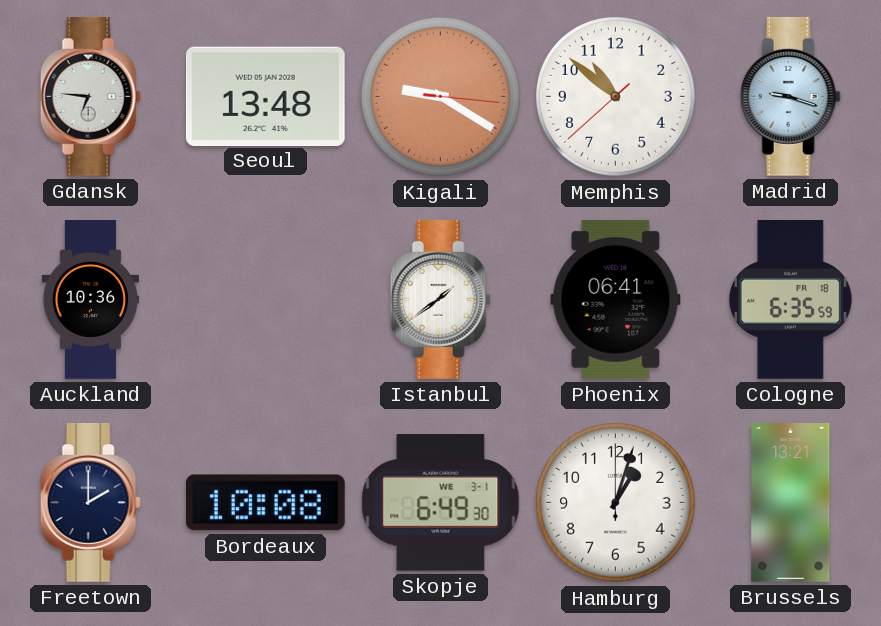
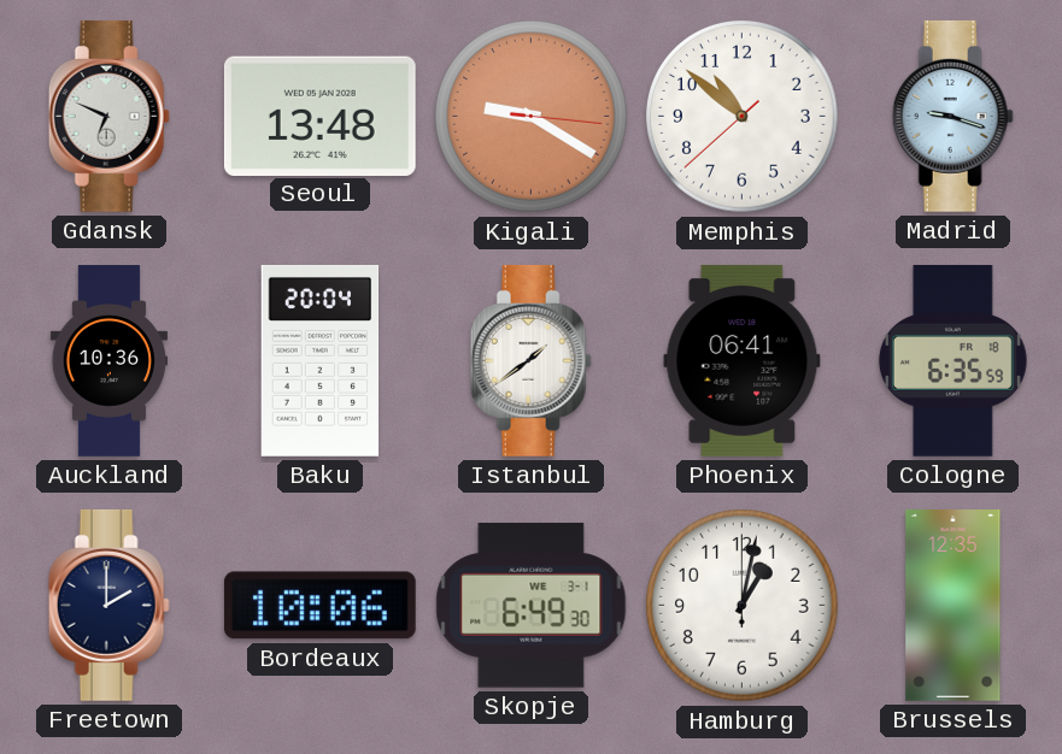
Gdansk: 6:46 -> 6:49 (108, 116)
Baku: none -> 20:04 (321, 360)
Bordeaux: 10:08 -> 10:06 (319, 606)
Hamburg: 1:03 -> 1:02 (743, 606)
Brussels: 13:21 -> 12:35 (954, 606)
